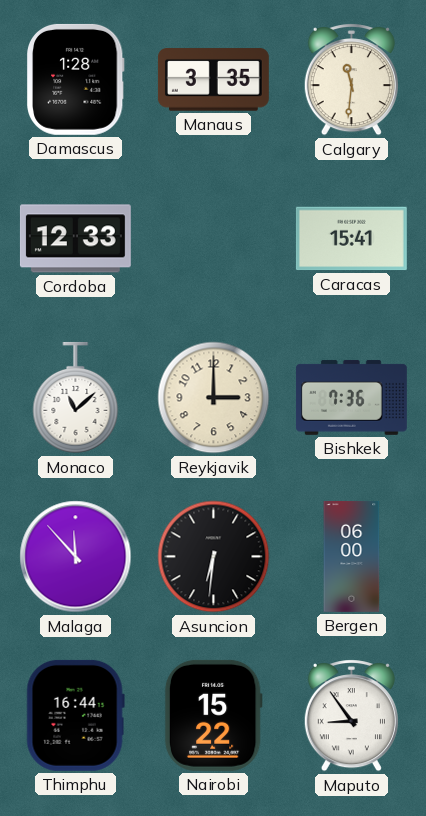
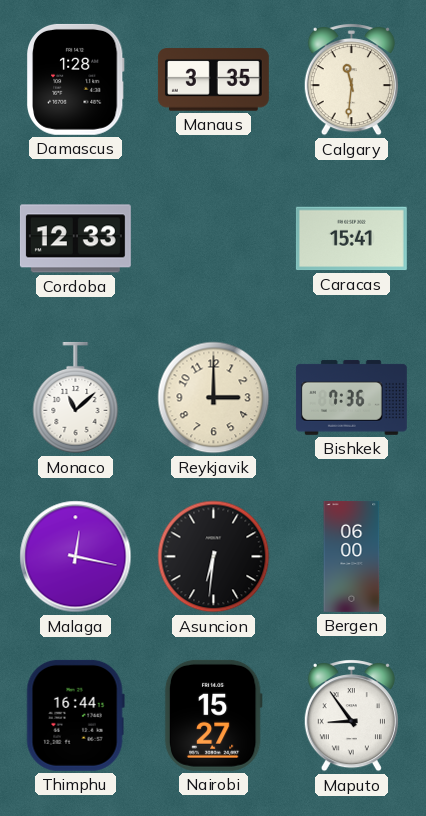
Malaga: 11:53 -> 12:17 (76, 557)
Nairobi: 15:22 -> 15:27 (213, 715)
